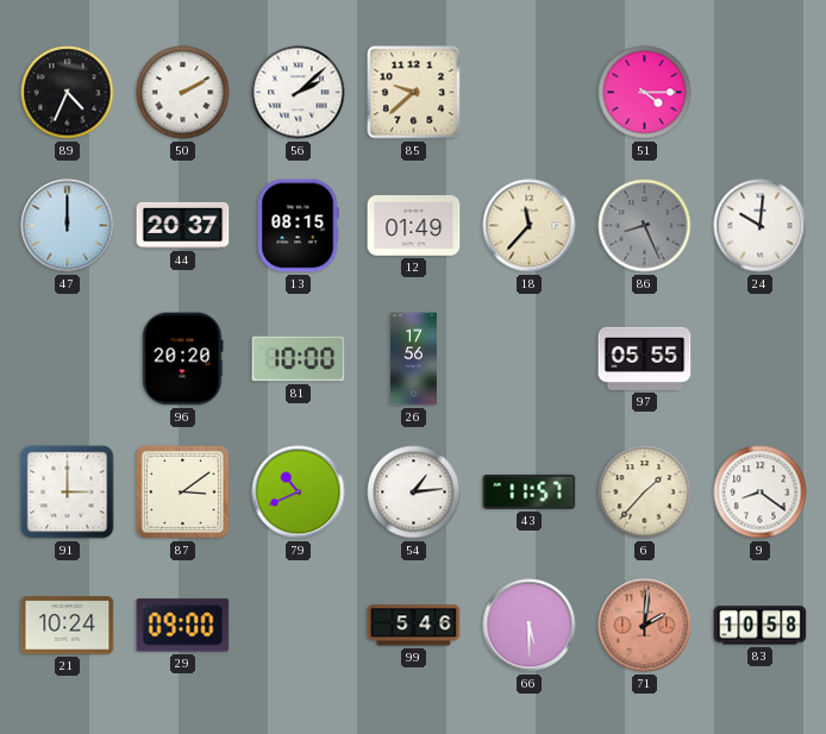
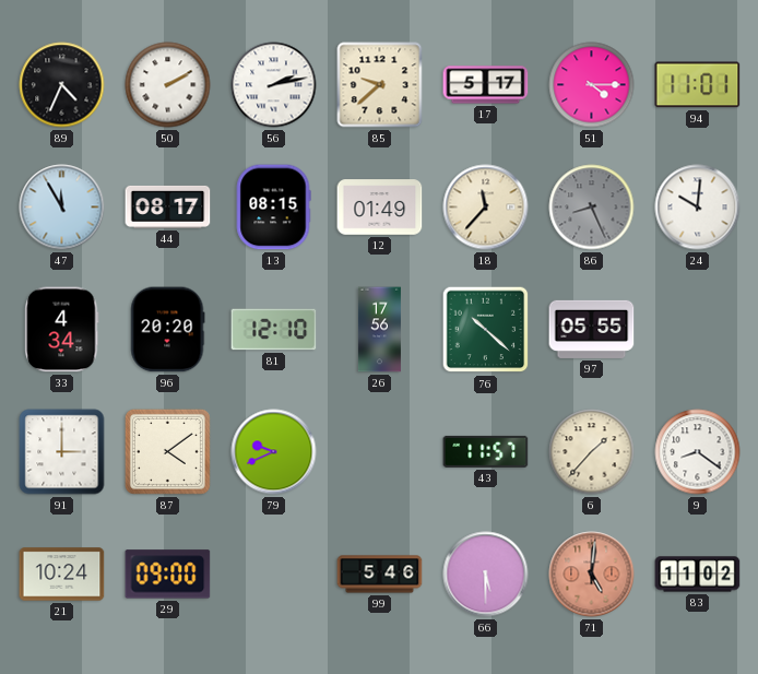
56: 2:08 -> 2:13 (274, 85)
17: none -> 5:17 (486, 85)
94: none -> 11:01 (698, 85)
47: 12:00 -> 11:55 (62, 208)
44: 20:37 -> 08:17 (168, 206)
33: none -> 4:34 (62, 330)
81: 10:00 -> 12:10 (274, 330)
76: none -> 10:22 (486, 330)
87: 3:09 -> 4:09 (167, 451)
79: 10:41 -> 9:41 (274, 452)
54: 1:14 -> none (414, 493)
71: 2:01 -> 5:01 (592, 575)
83: 10:58 -> 11:02 (698, 575)
